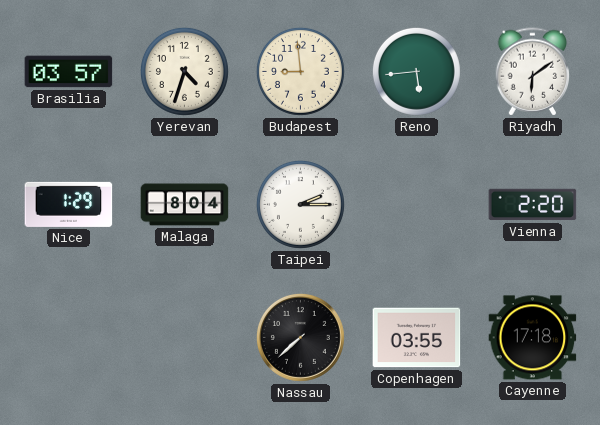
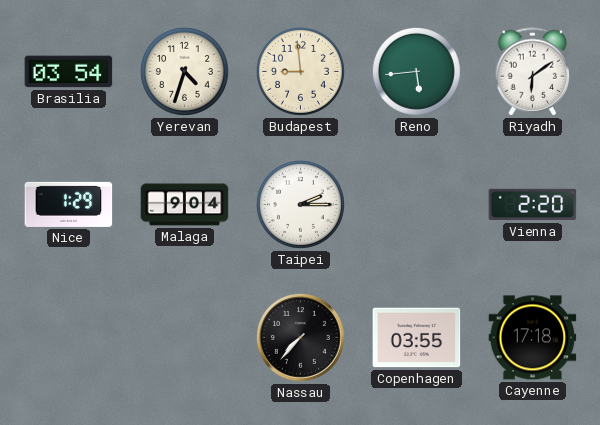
Brasilia: 03:57 -> 03:54 (69, 72)
Malaga: 8:04 -> 9:04 (185, 205)
Nassau: 7:38 -> 7:37 (300, 337)
